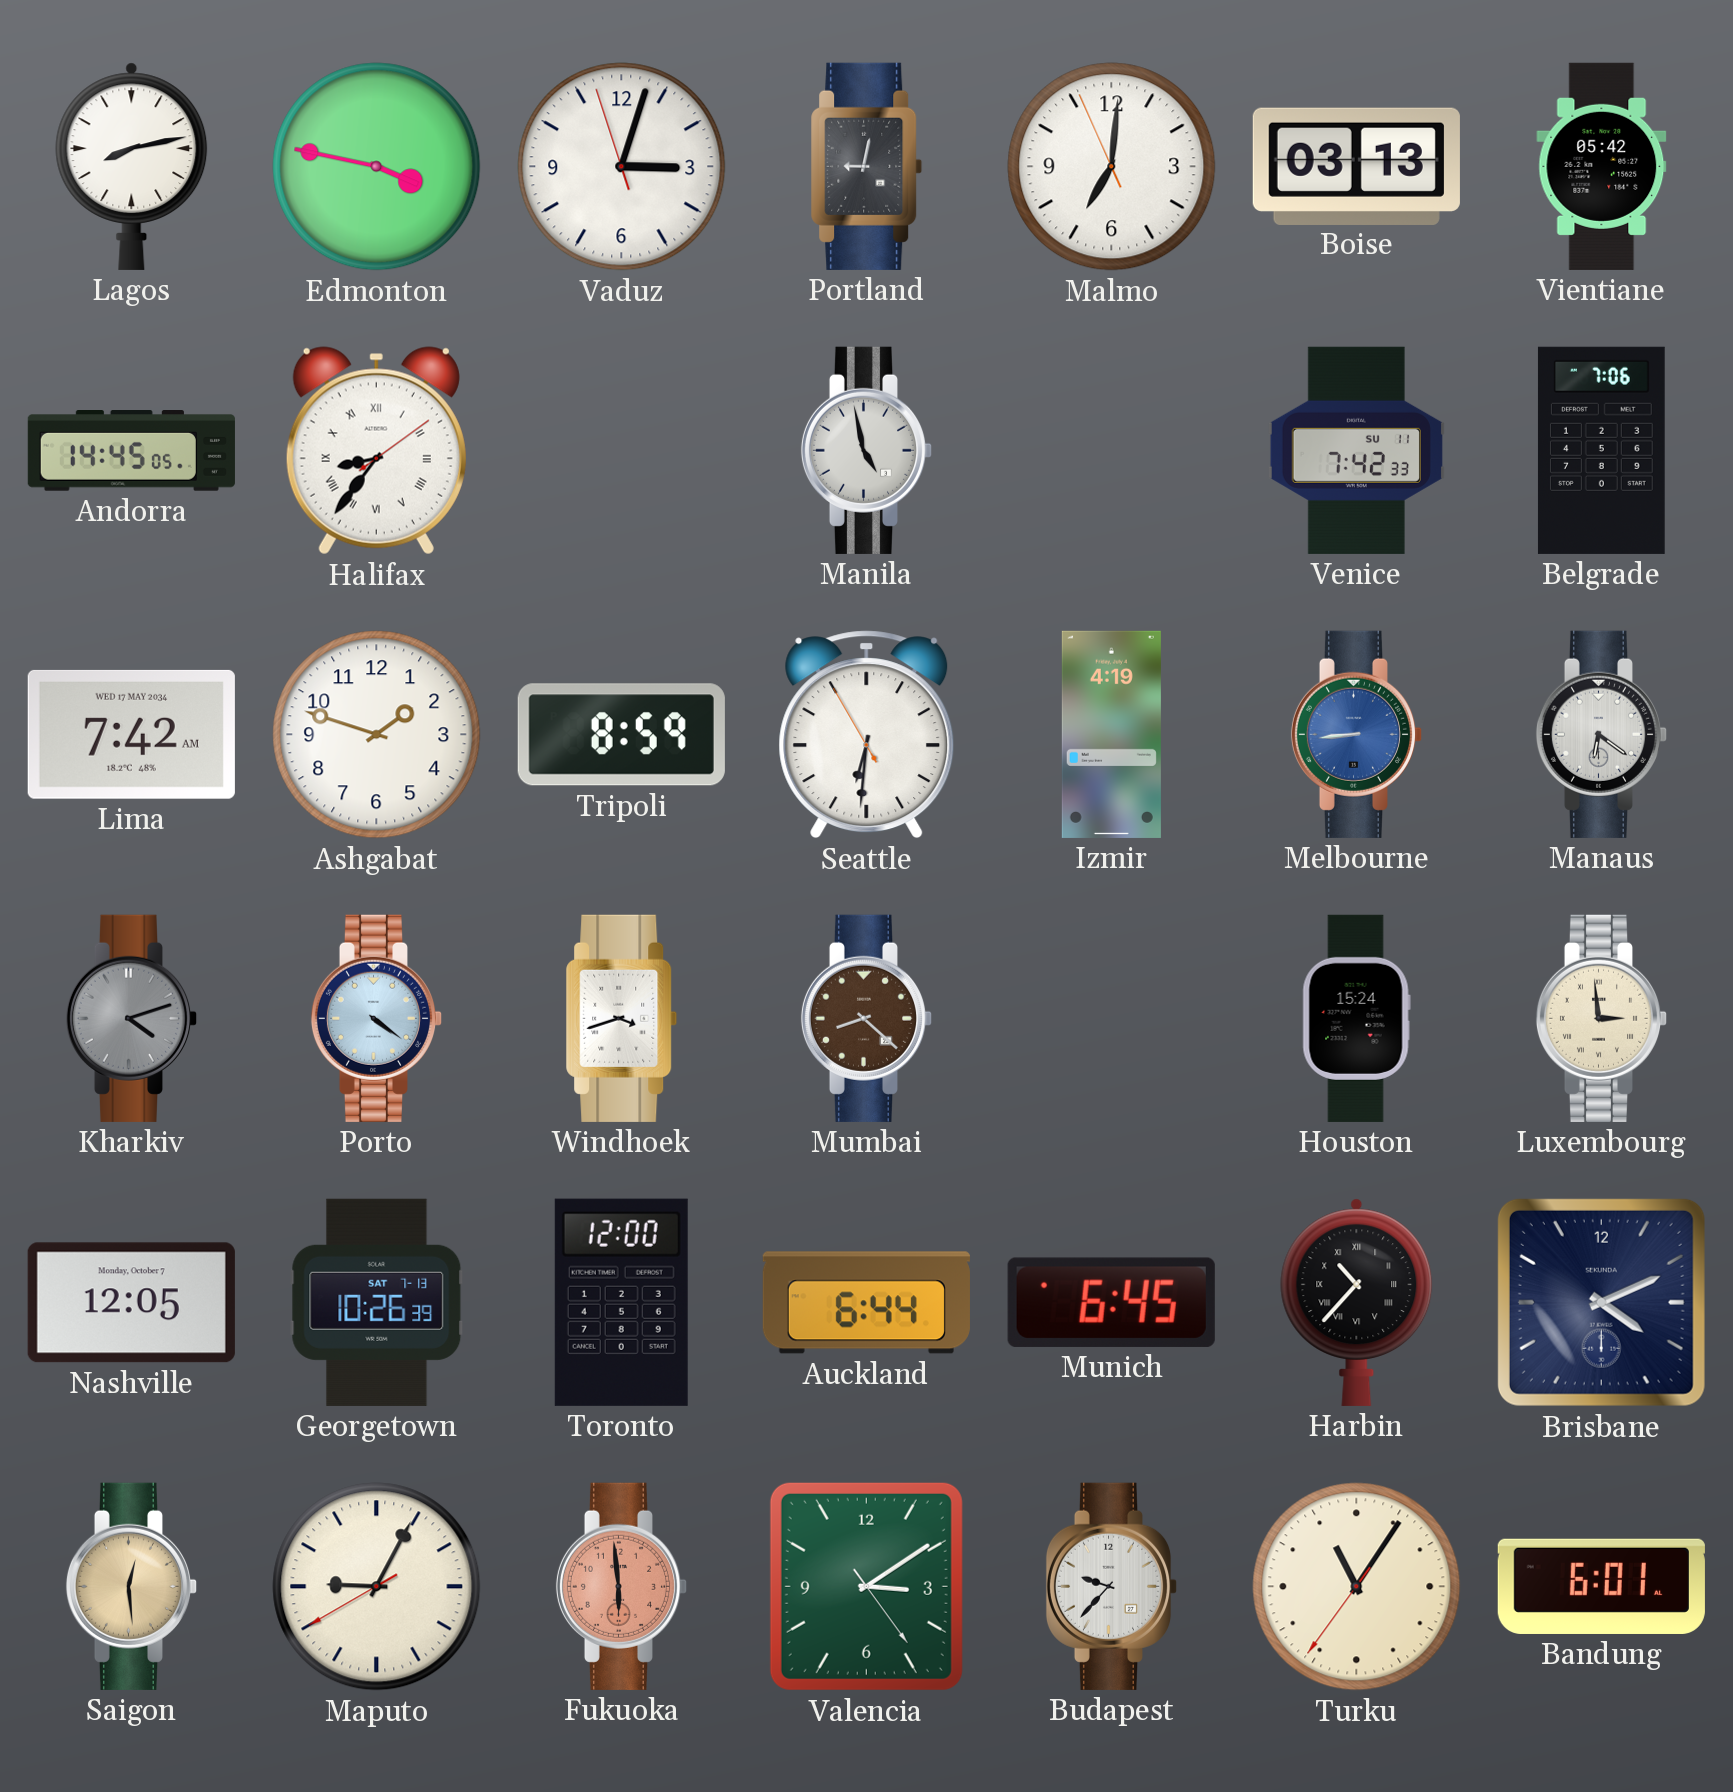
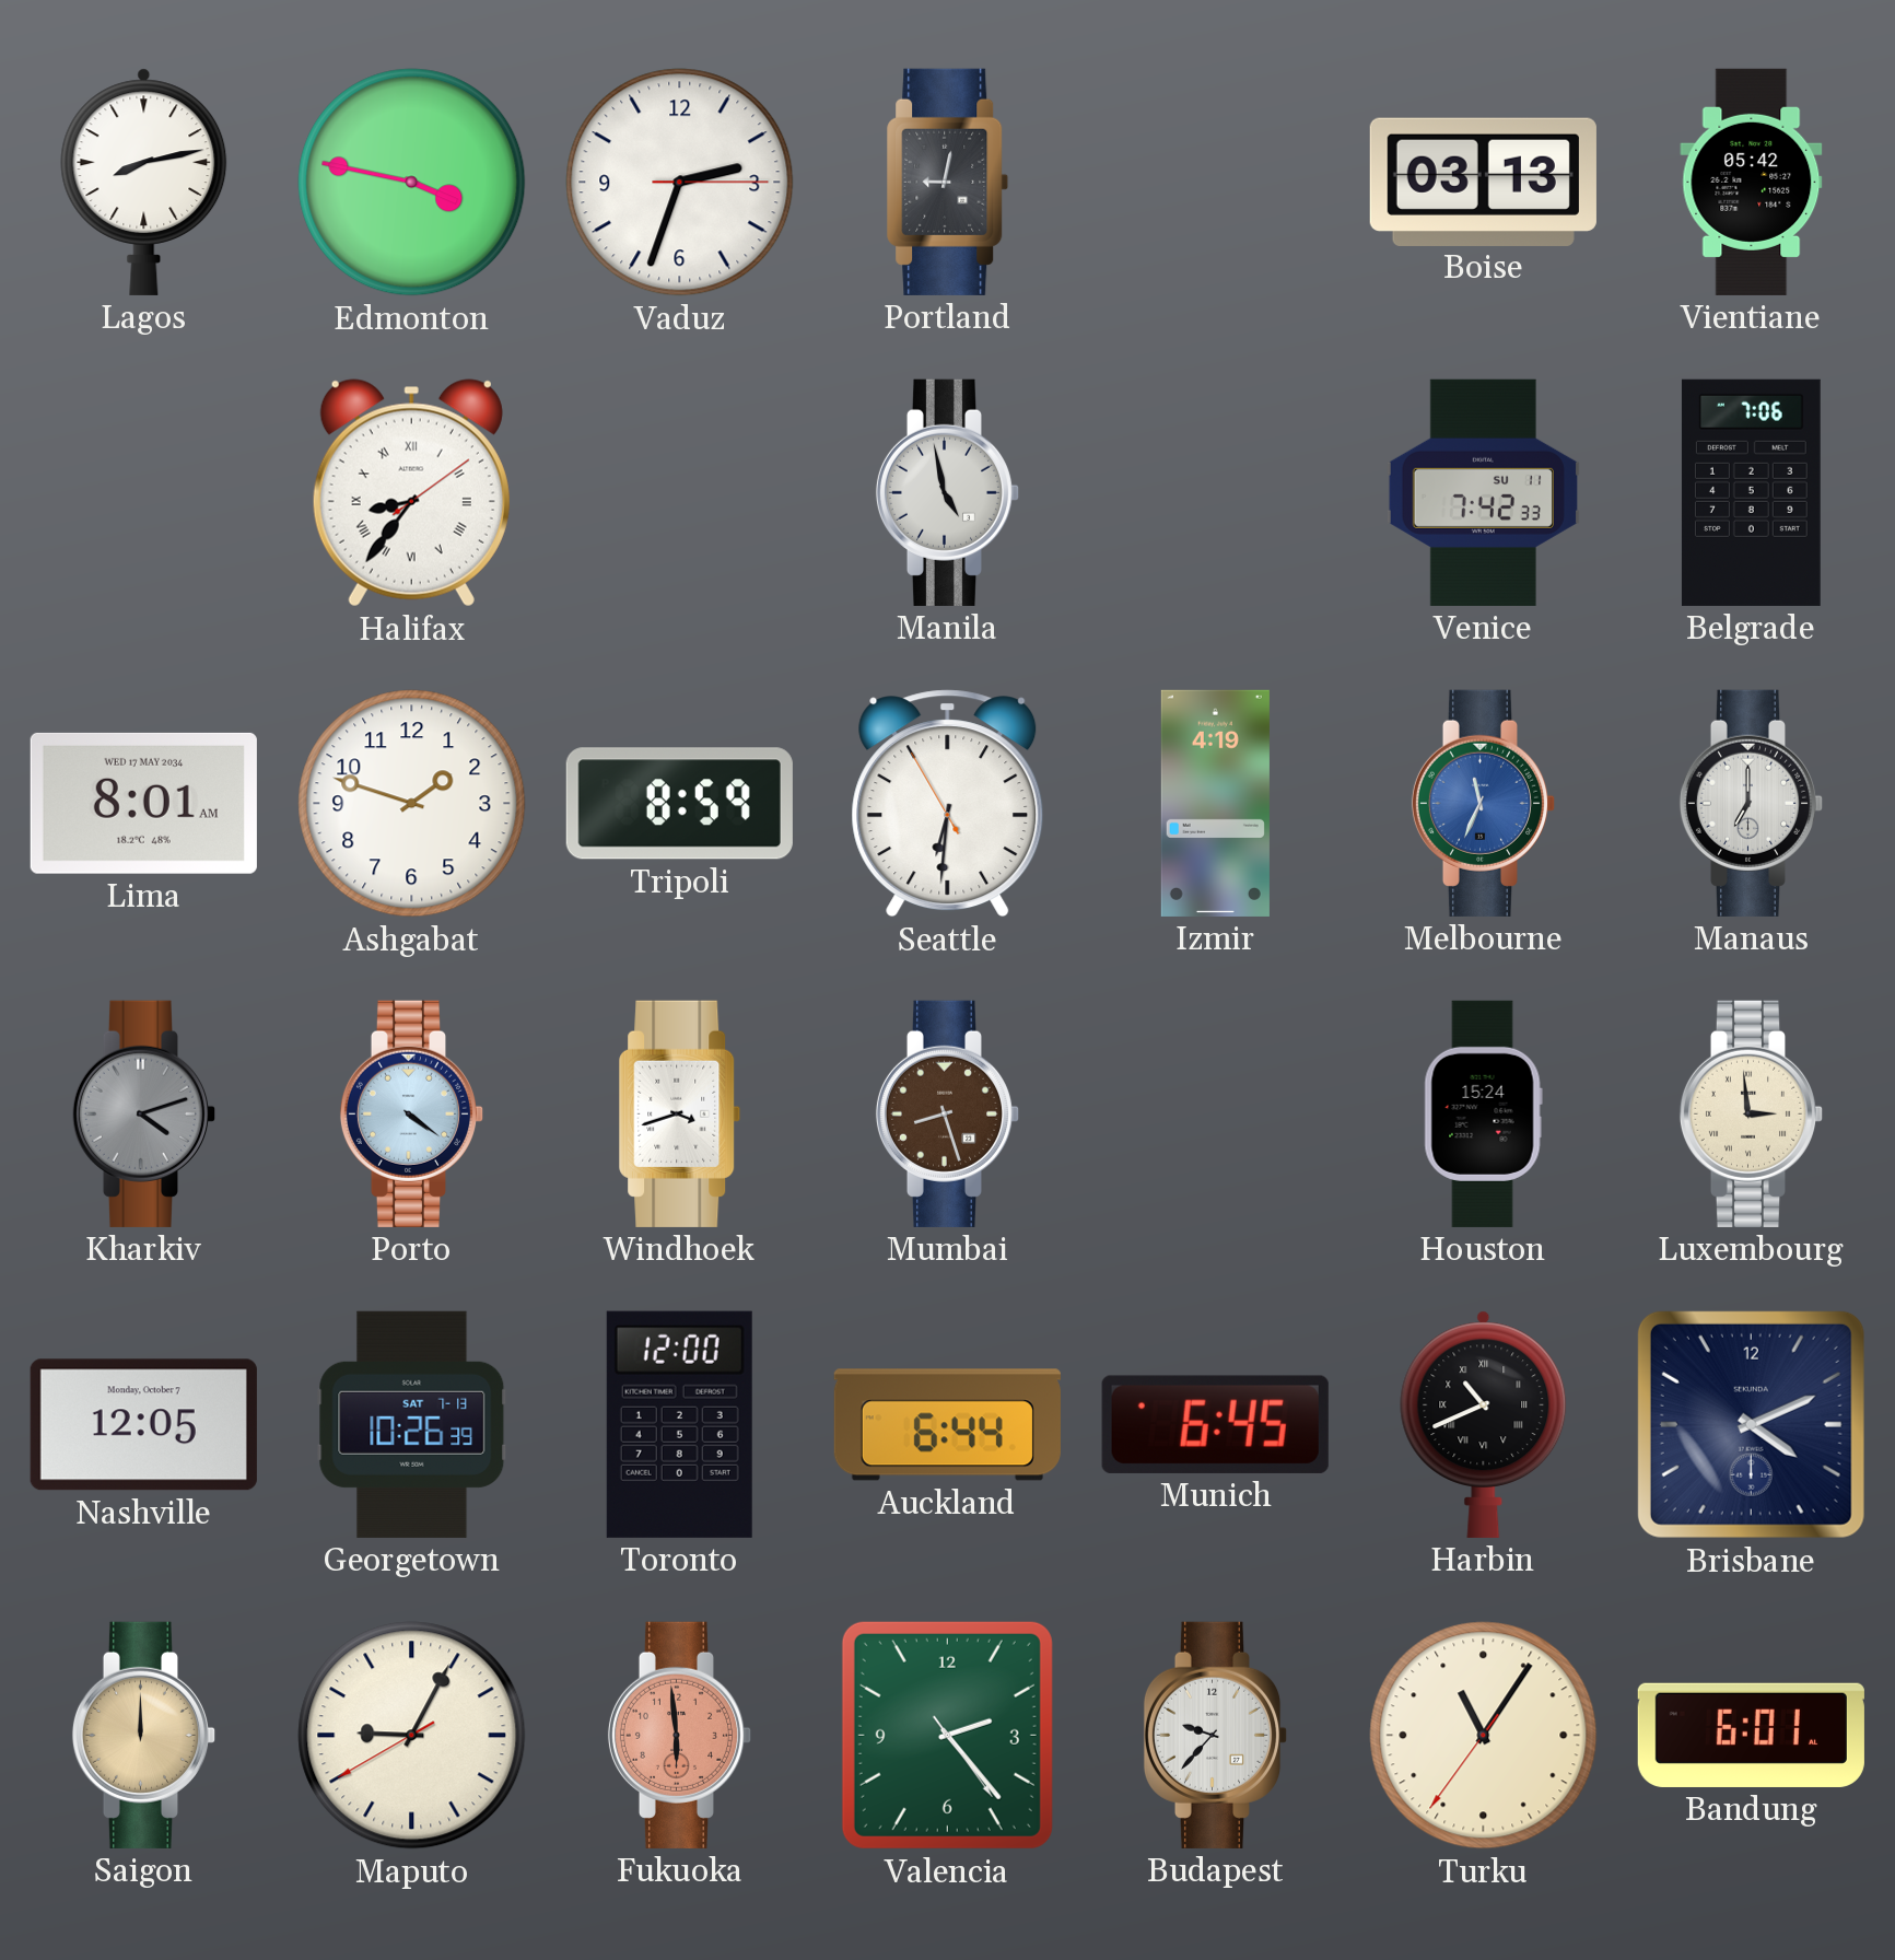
Vaduz: 3:02 -> 2:33 (680, 183)
Malmo: 7:00 -> none (1112, 167)
Andorra: 14:45 -> none (131, 451)
Lima: 7:42 -> 8:01 (143, 803)
Melbourne: 8:44 -> 11:34 (1484, 803)
Manaus: 6:21 -> 7:00 (1752, 803)
Mumbai: 8:22 -> 8:27 (948, 1113)
Harbin: 10:37 -> 10:41 (1484, 1424)
Saigon: 12:29 -> 12:00 (144, 1735)
Valencia: 3:09 -> 2:23 (947, 1735)
